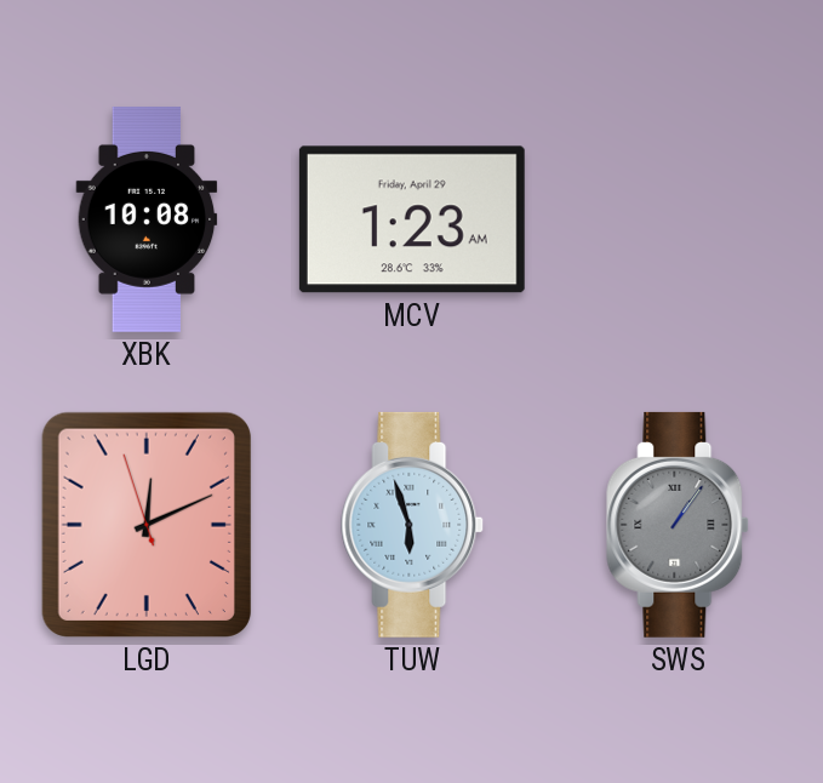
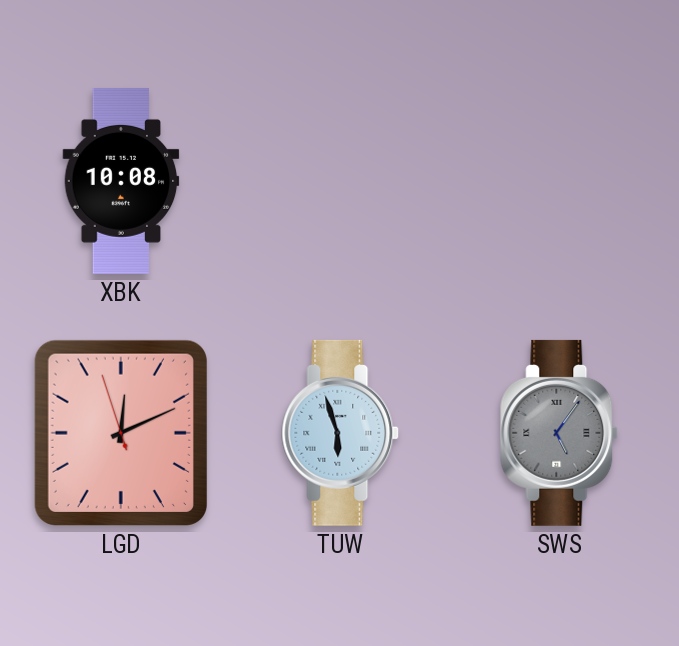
MCV: 1:23 -> none (412, 219)
SWS: 1:06 -> 5:06 (560, 433)
